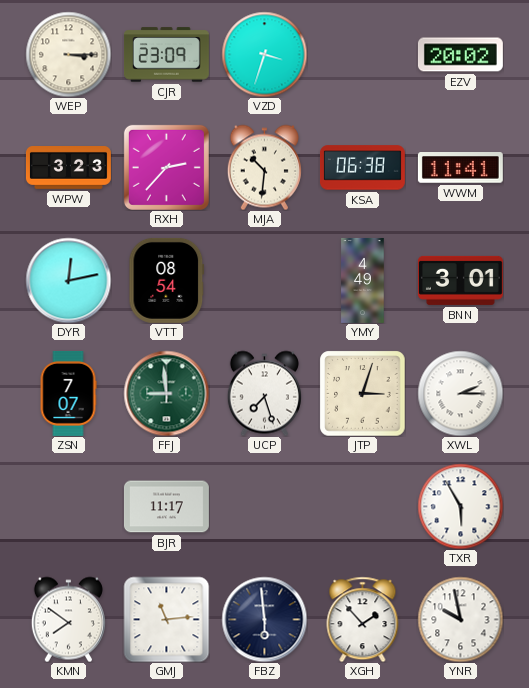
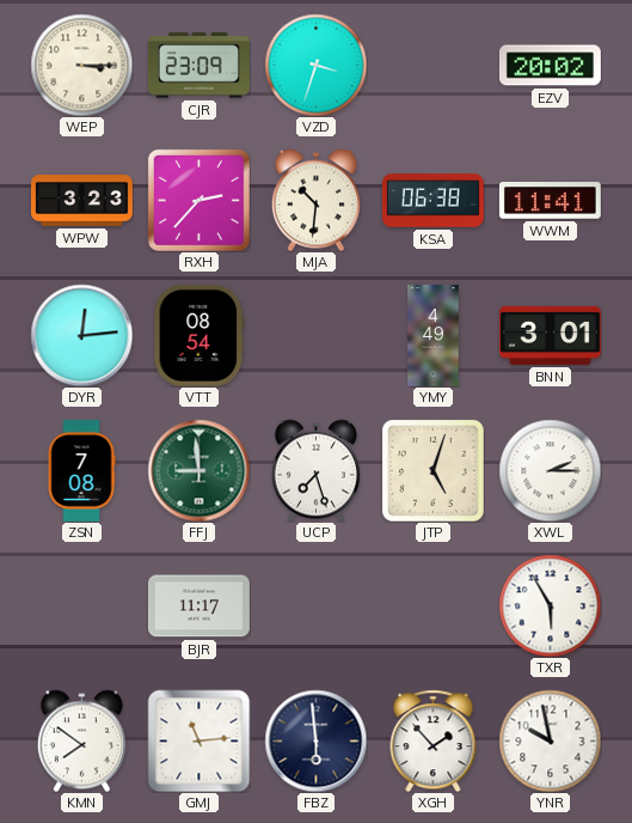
DYR: 12:13 -> 12:14 (81, 335)
ZSN: 7:07 -> 7:08 (81, 470)
JTP: 3:03 -> 5:03 (432, 470)
